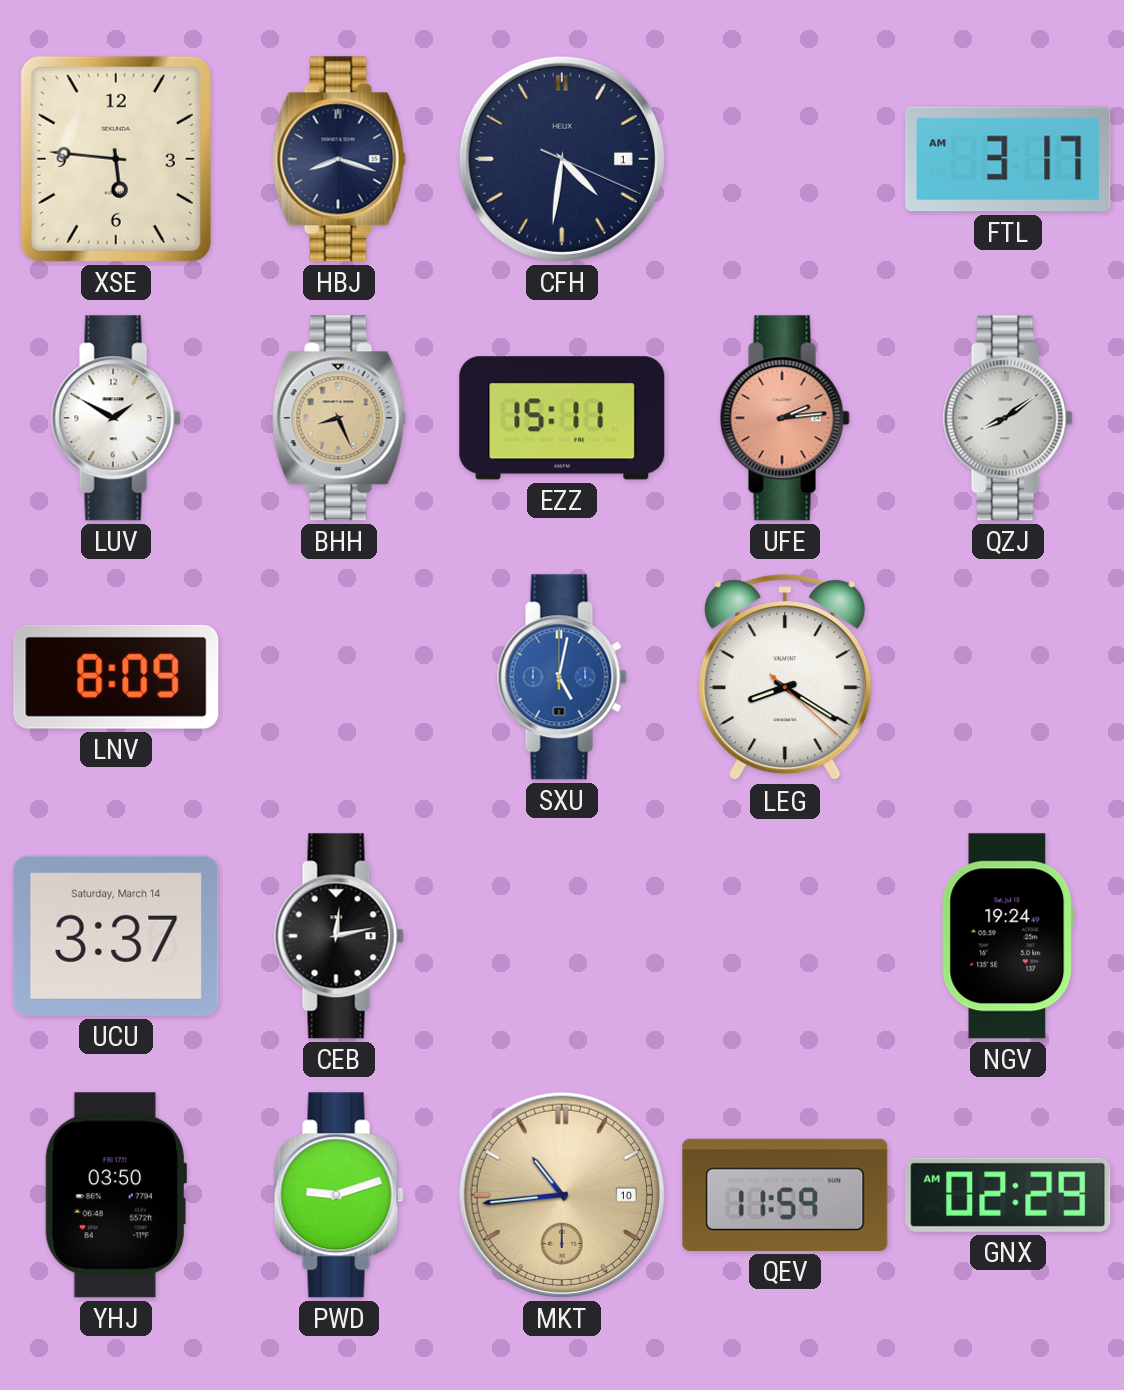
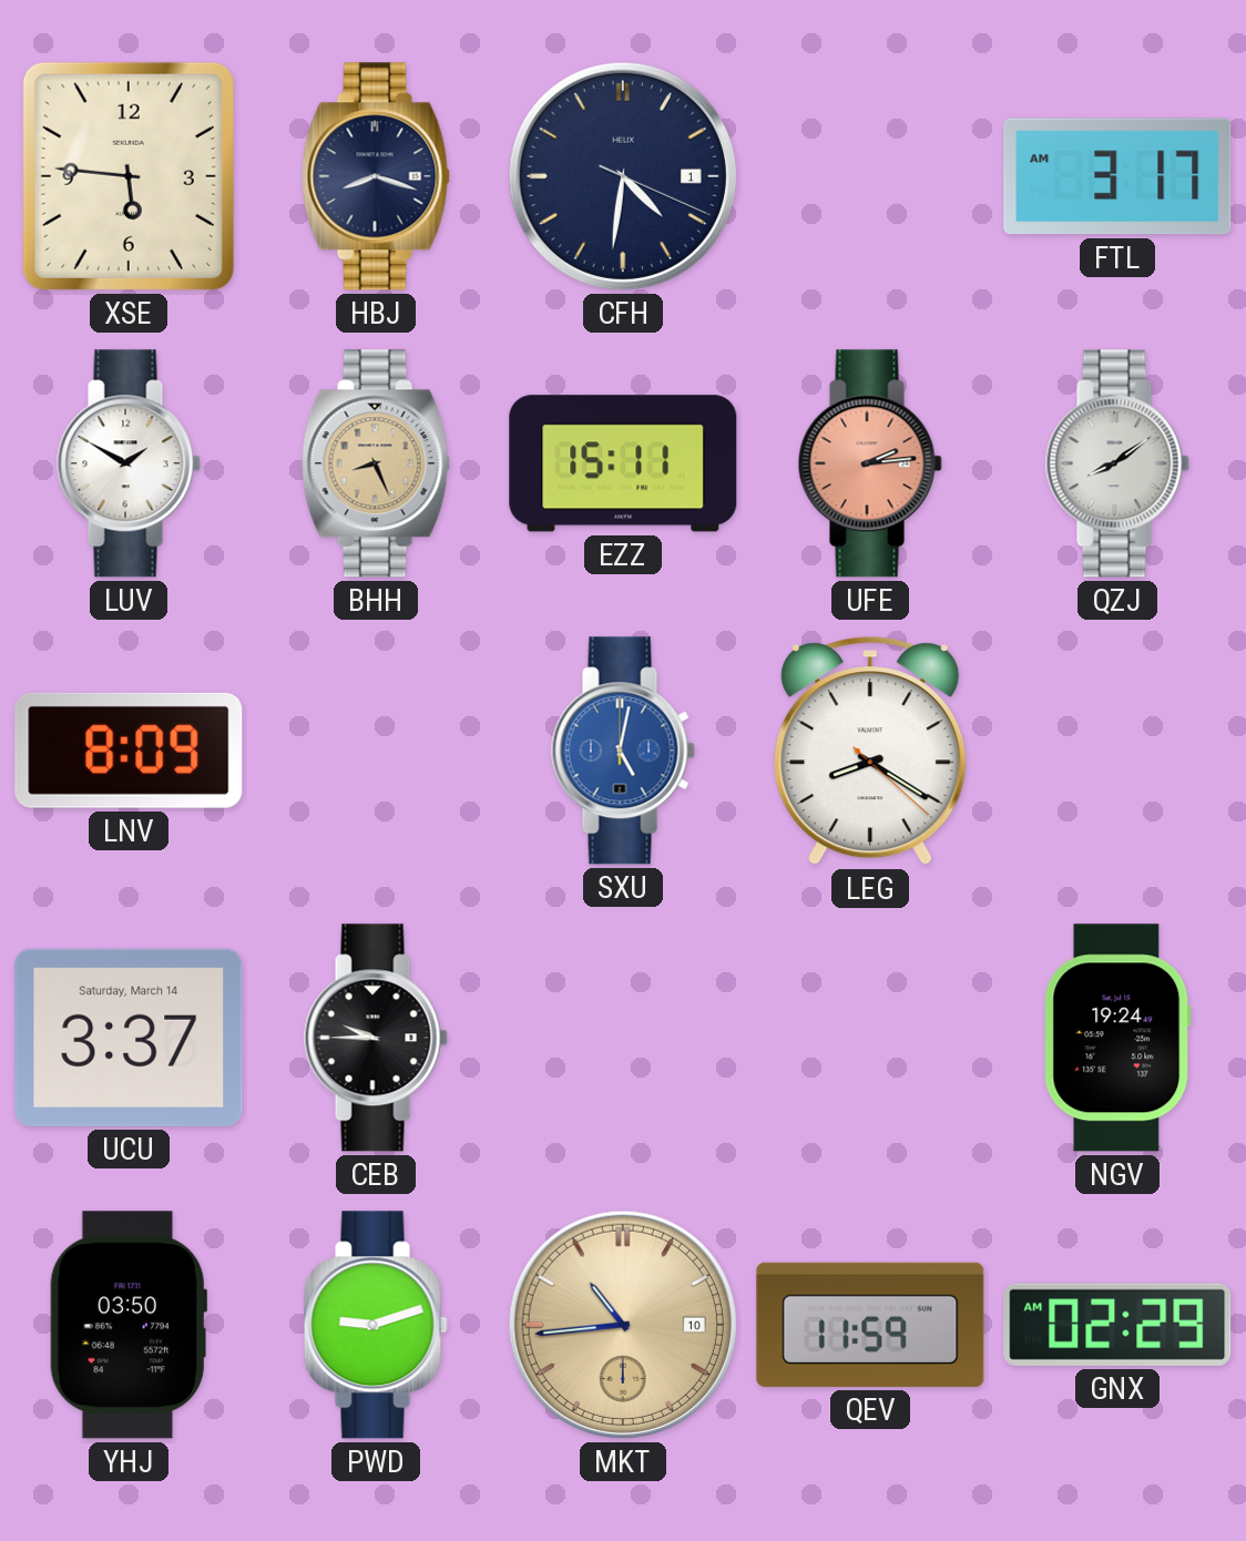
CEB: 12:13 -> 9:45 (376, 1038)
